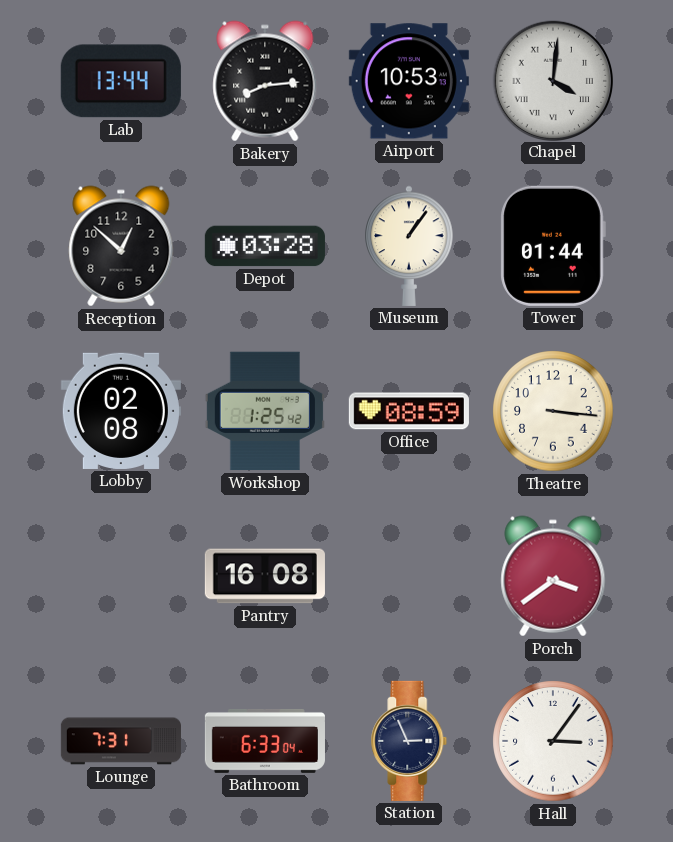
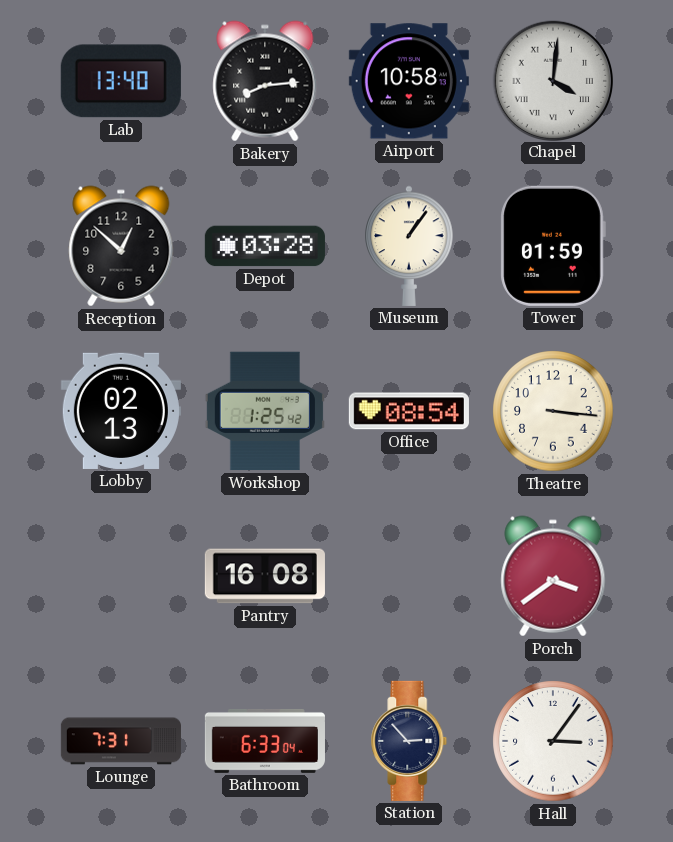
Lab: 13:44 -> 13:40 (121, 81)
Airport: 10:53 -> 10:58 (409, 81)
Tower: 01:44 -> 01:59 (553, 246)
Lobby: 02:08 -> 02:13 (121, 411)
Office: 08:59 -> 08:54 (409, 411)
Station: 2:56 -> 2:53 (409, 741)
